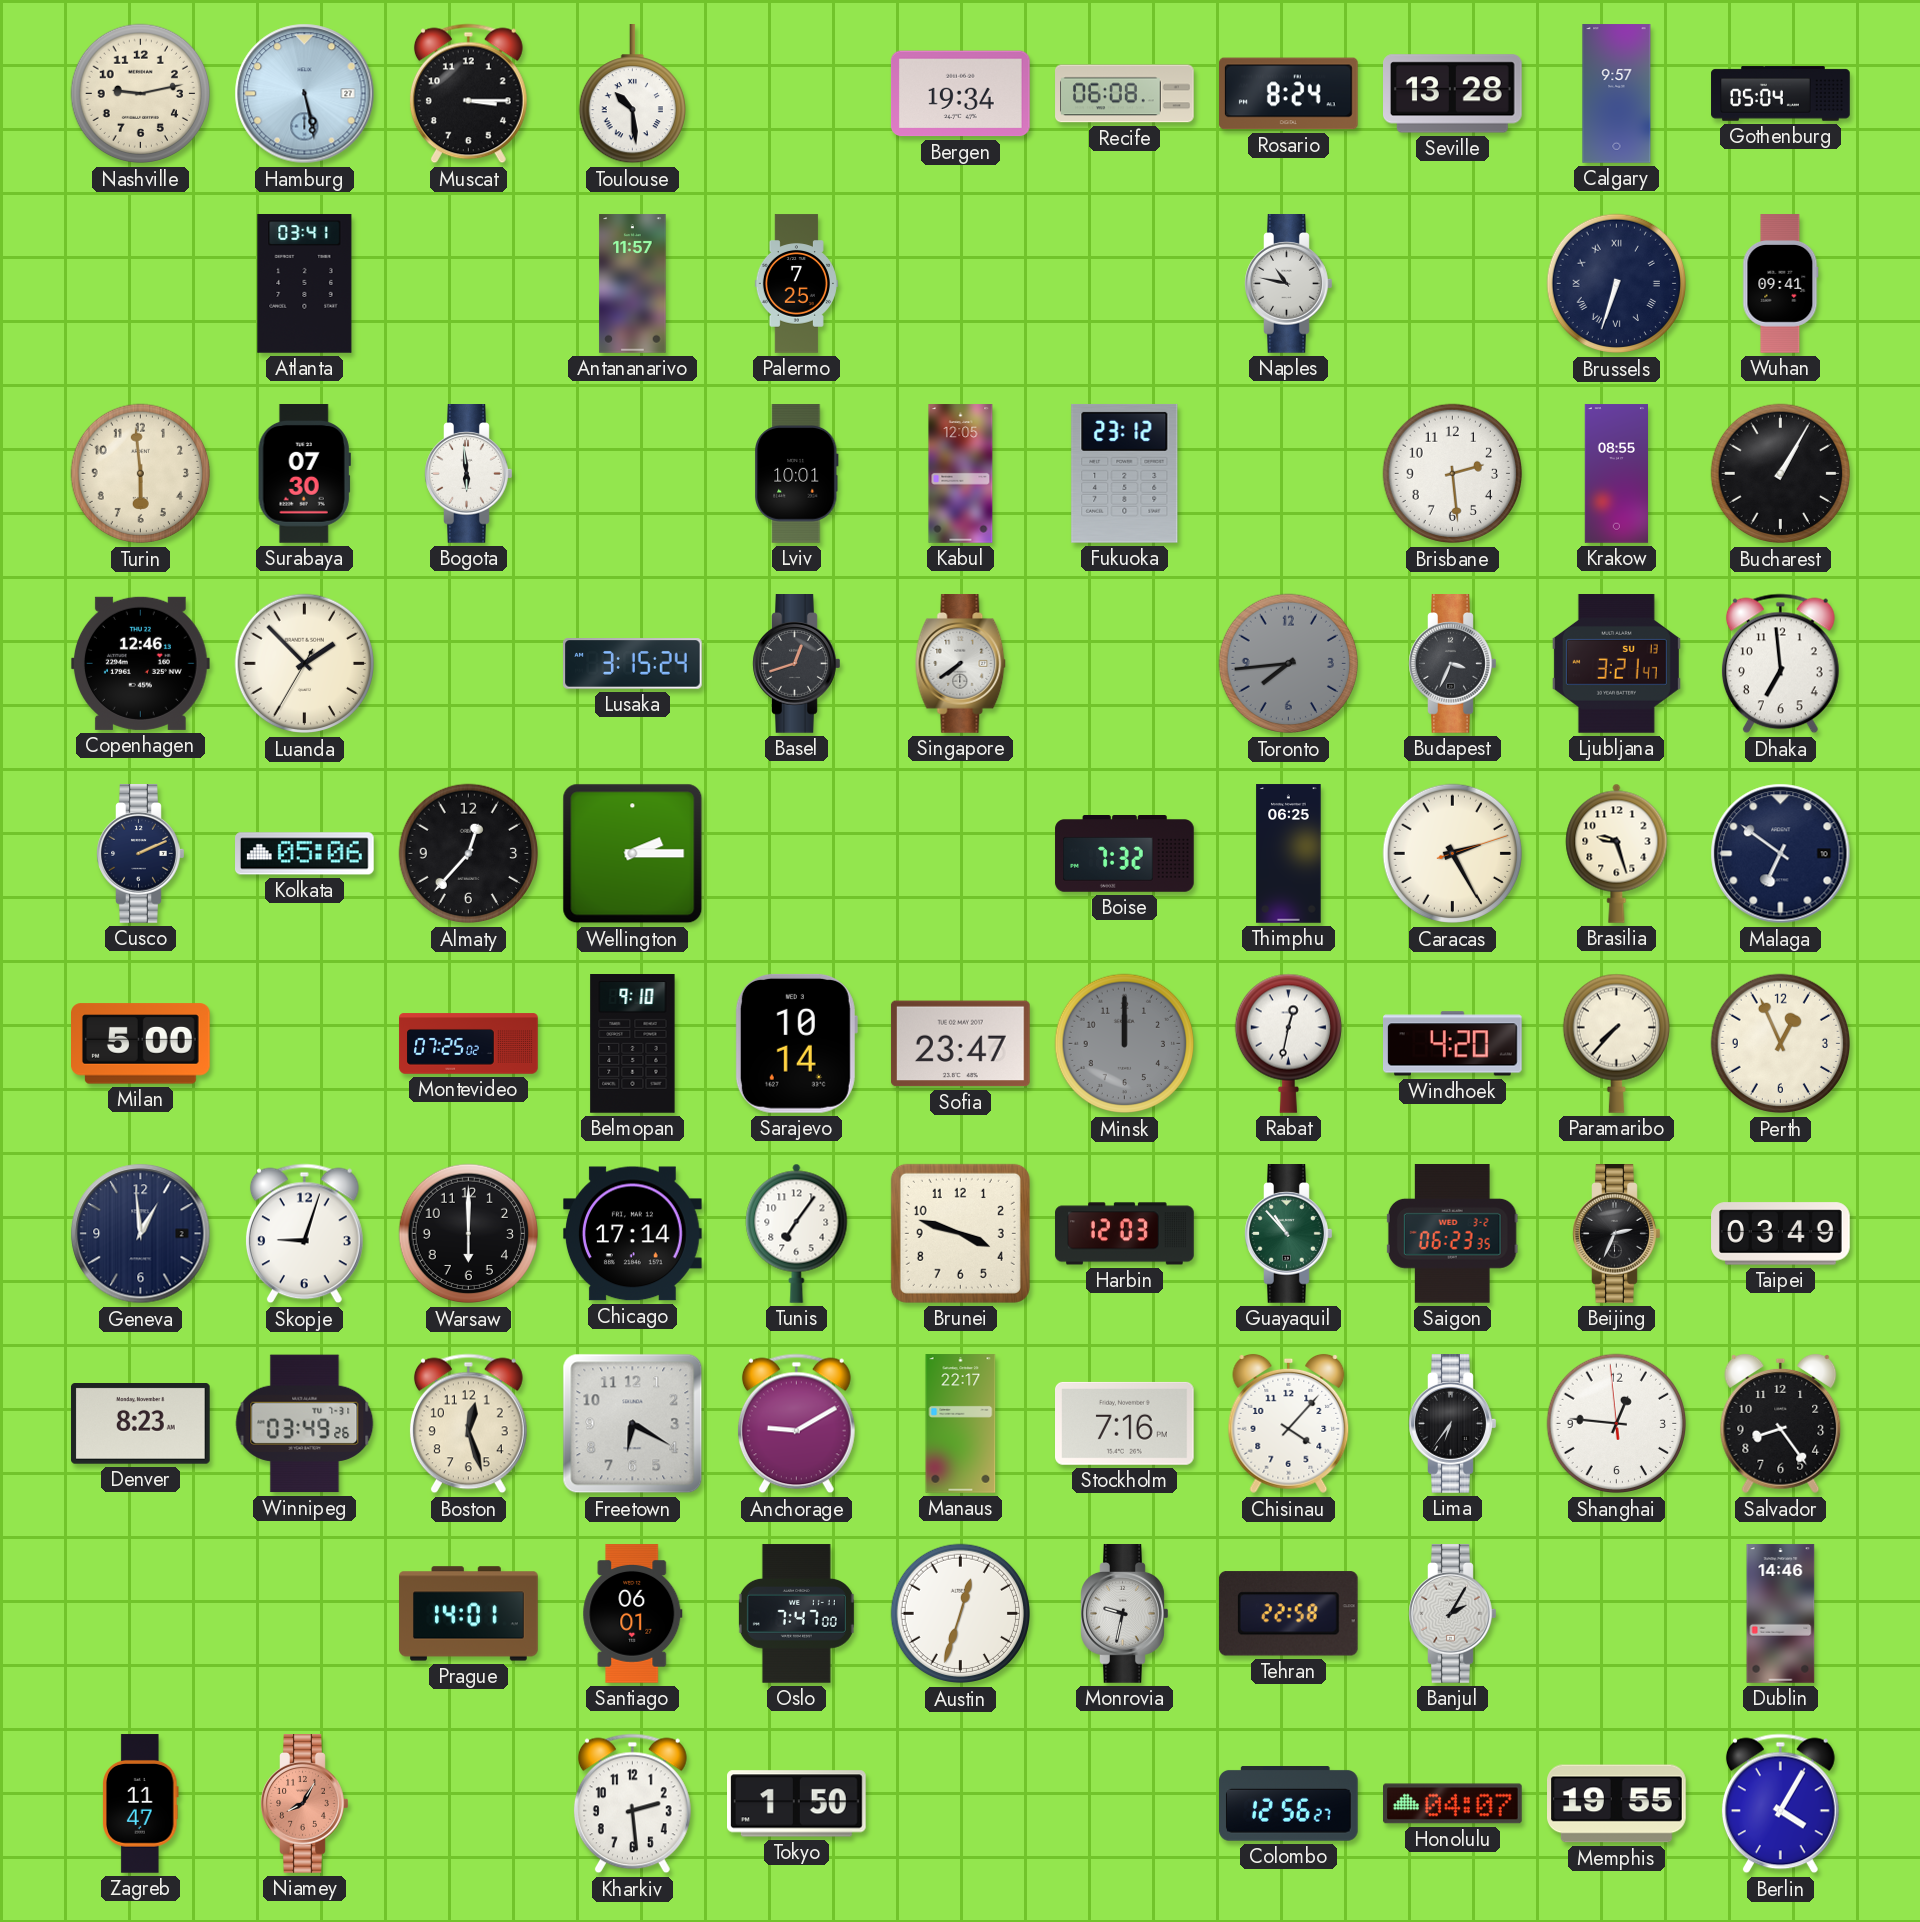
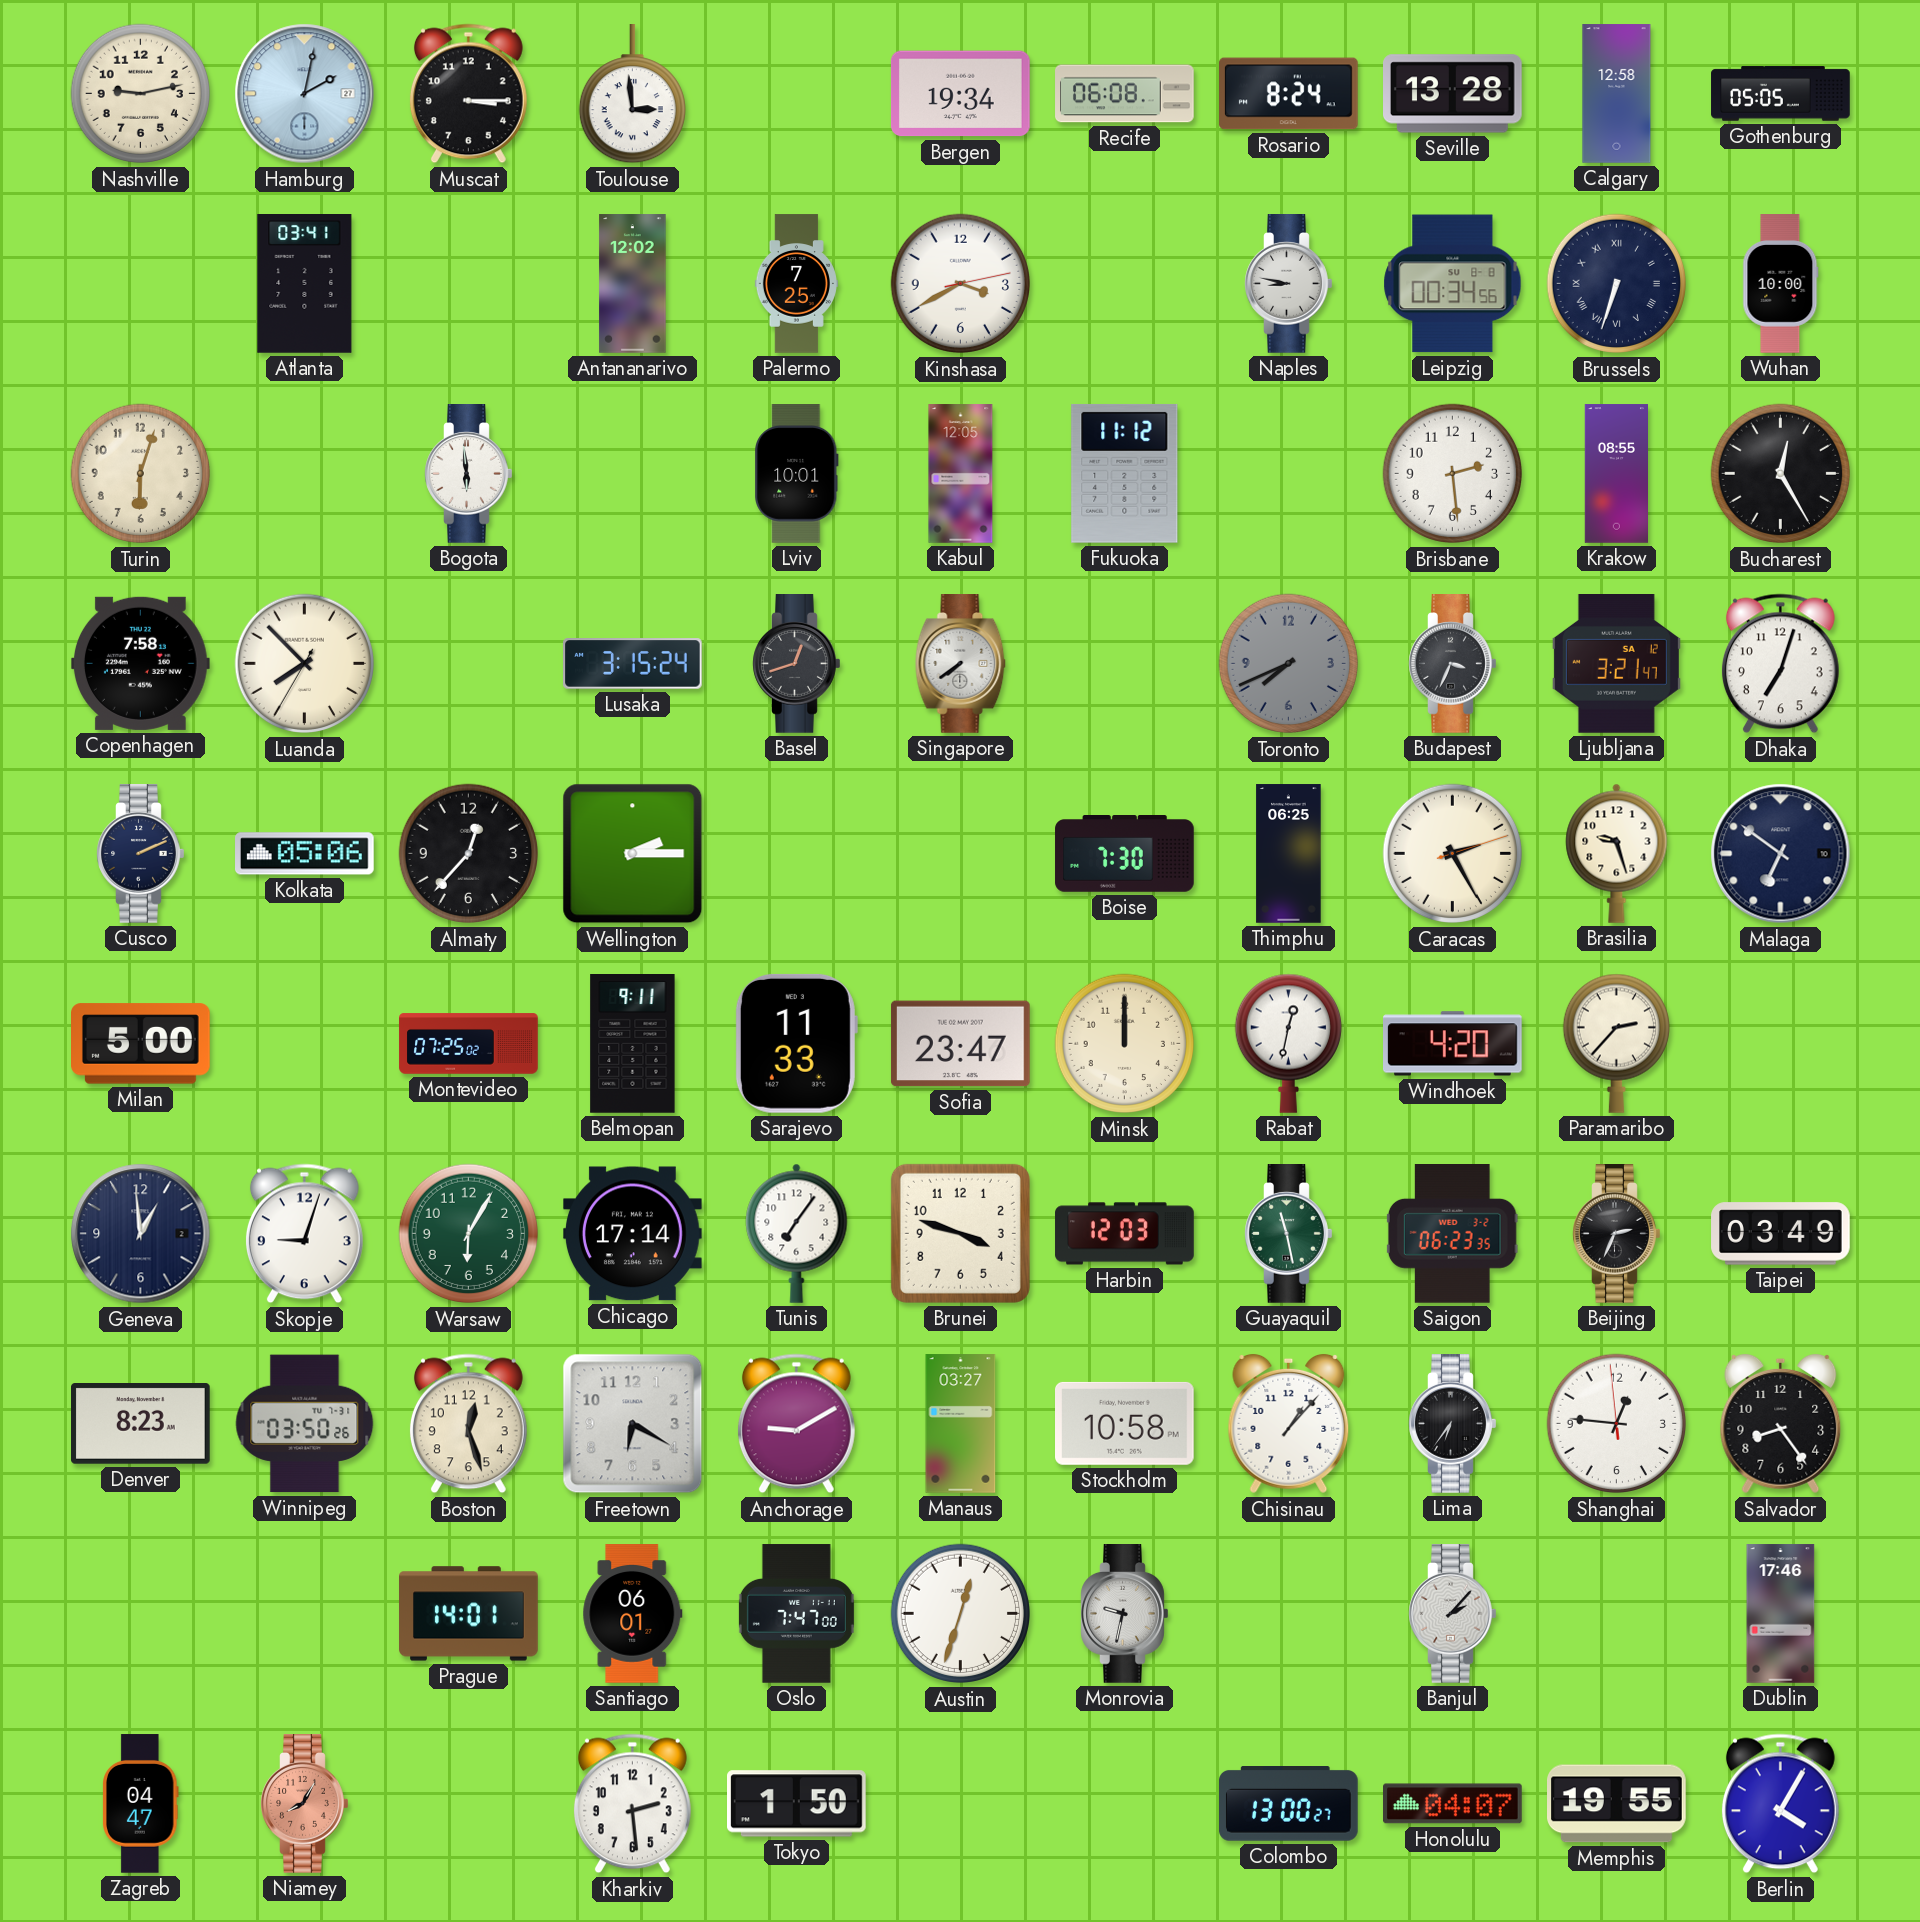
Hamburg: 5:28 -> 2:02 (305, 94)
Toulouse: 10:29 -> 2:59 (632, 95)
Calgary: 9:57 -> 12:58 (1617, 94)
Gothenburg: 05:04 -> 05:05 (1781, 94)
Antananarivo: 11:57 -> 12:02 (633, 284)
Kinshasa: none -> 3:40 (961, 284)
Naples: 10:47 -> 8:47 (1289, 284)
Leipzig: none -> 00:34 (1453, 284)
Wuhan: 09:41 -> 10:00 (1781, 284)
Turin: 5:59 -> 6:03 (141, 474)
Surabaya: 07:30 -> none (304, 474)
Fukuoka: 23:12 -> 11:12 (1125, 473)
Bucharest: 1:05 -> 12:25 (1781, 474)
Copenhagen: 12:46 -> 7:58 (140, 663)
Luanda: 1:52 -> 7:52 (305, 664)
Toronto: 7:44 -> 7:41 (1289, 664)
Ljubljana date: SU 13 -> SA 12 (1616, 664)
Dhaka: 6:59 -> 7:03 (1780, 664)
Boise: 7:32 -> 7:30 (1125, 854)
Belmopan: 9:10 -> 9:11 (633, 1044)
Sarajevo: 10:14 -> 11:33 (796, 1043)
Minsk dial: grey -> cream (1125, 1044)
Paramaribo: 7:37 -> 2:37 (1616, 1043)
Perth: 12:56 -> none (1781, 1044)
Warsaw: 6:00 -> 6:05 (469, 1234)
Warsaw dial: black -> green (469, 1234)
Guayaquil: 10:53 -> 11:28 (1289, 1234)
Winnipeg: 03:49 -> 03:50 (305, 1424)
Manaus: 22:17 -> 03:27 (961, 1424)
Stockholm: 7:16 -> 10:58 (1125, 1423)
Chisinau: 4:07 -> 1:07 (1289, 1424)
Tehran: 22:58 -> none (1288, 1614)
Banjul: 2:05 -> 2:07 (1453, 1614)
Dublin: 14:46 -> 17:46 (1781, 1614)
Zagreb: 11:47 -> 04:47 (141, 1804)
Colombo: 12:56 -> 13:00 (1289, 1804)
